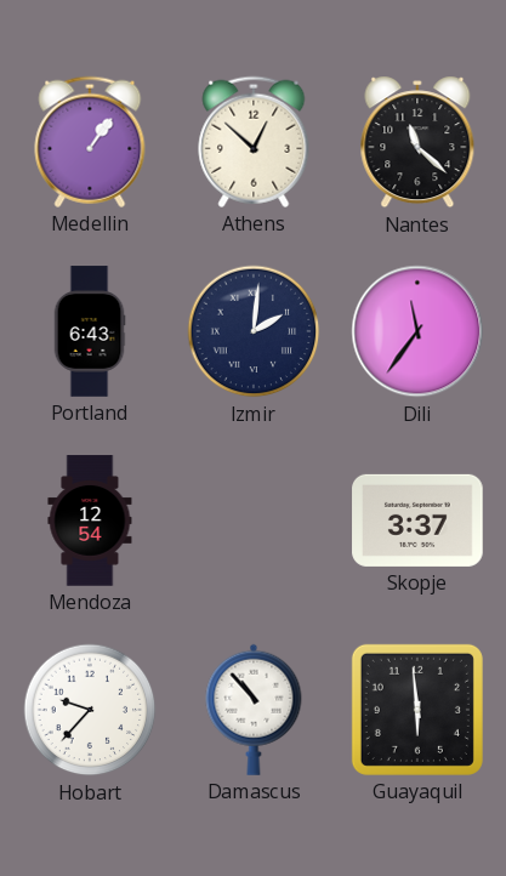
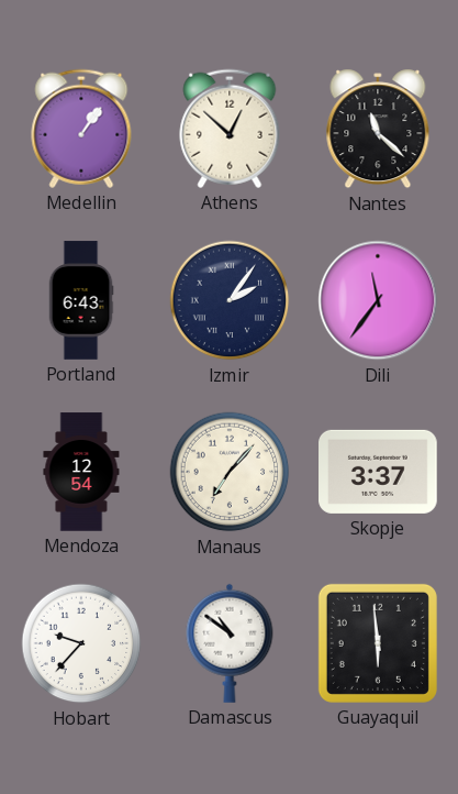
Izmir: 2:01 -> 2:06 (230, 300)
Manaus: none -> 7:07 (230, 472)
Damascus: 10:53 -> 10:51 (230, 643)
